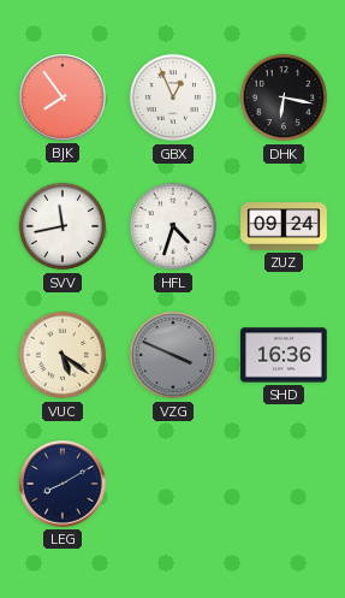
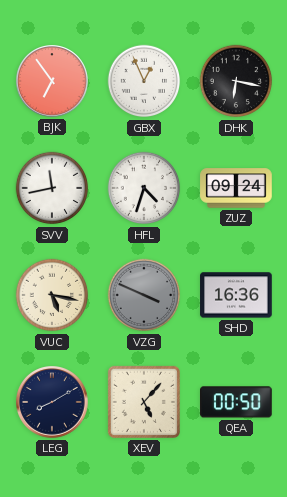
BJK: 7:54 -> 6:54 (53, 82)
VUC: 5:21 -> 5:17 (52, 295)
XEV: none -> 5:07 (144, 402)
QEA: none -> 00:50 (237, 402)
